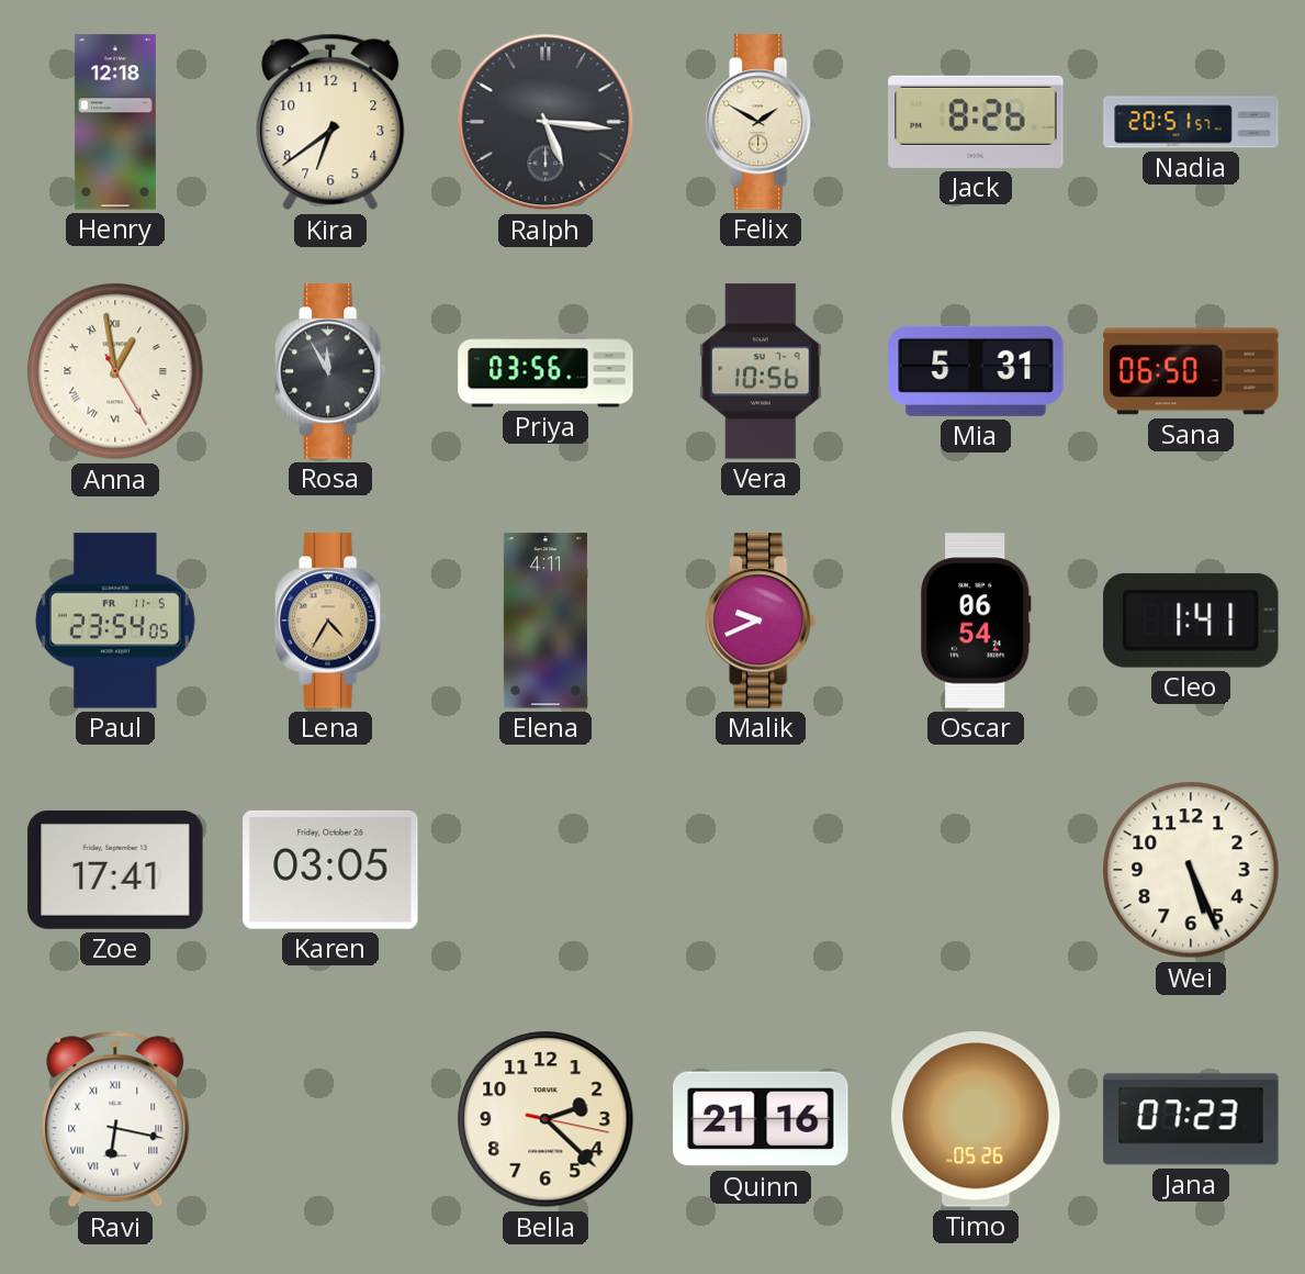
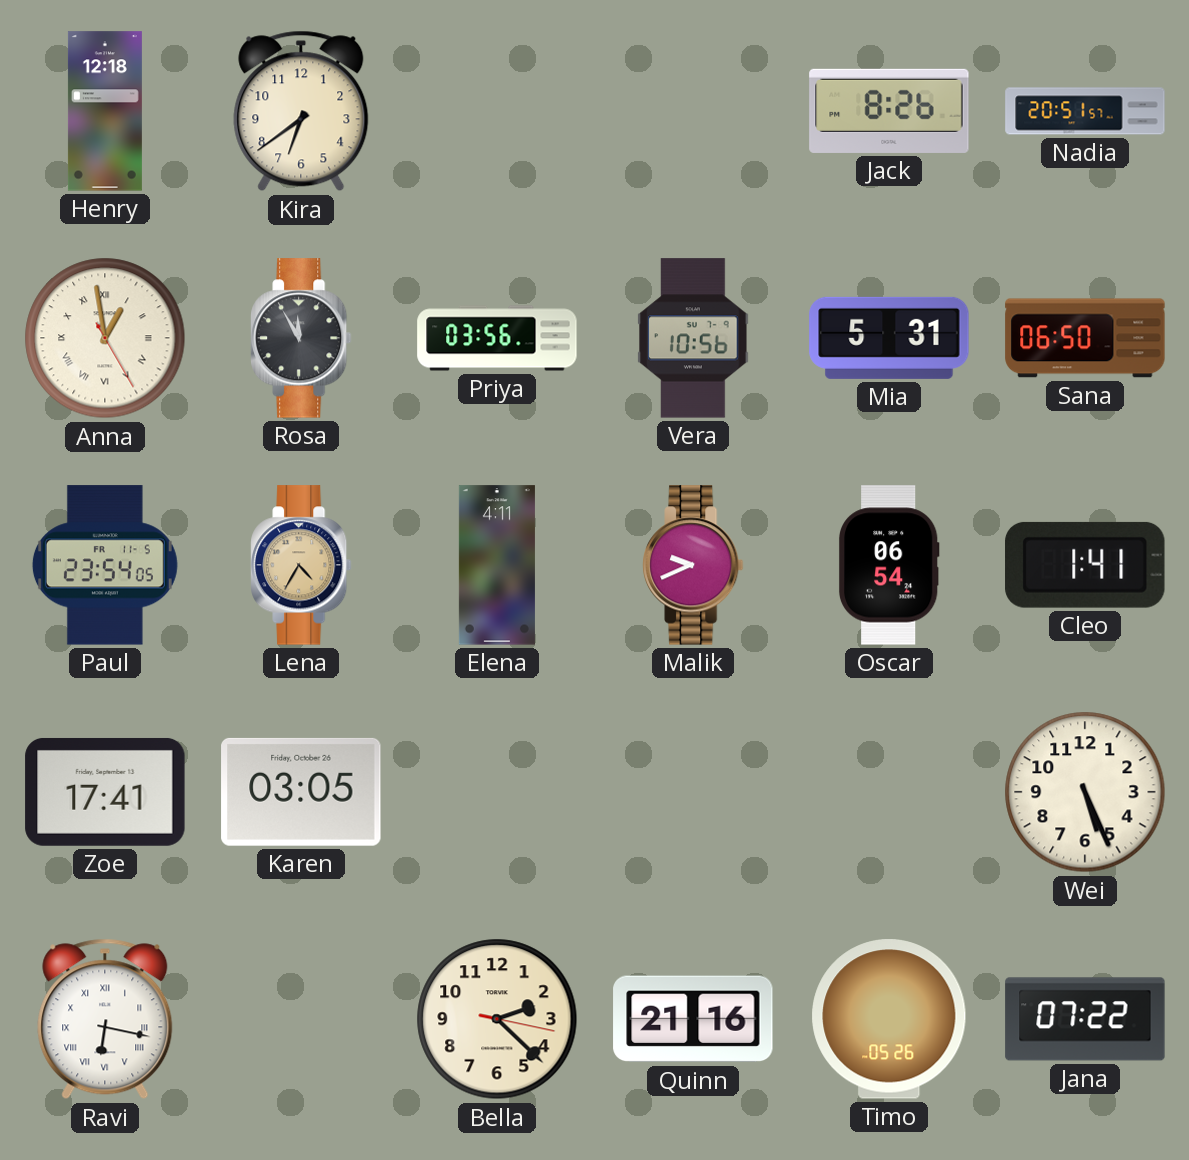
Ralph: 5:16 -> none (545, 122)
Felix: 1:50 -> none (761, 122)
Jana: 07:23 -> 07:22 (1085, 1019)
